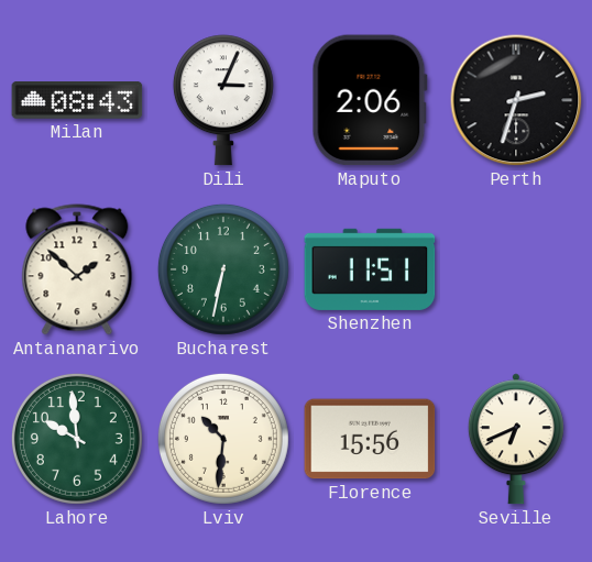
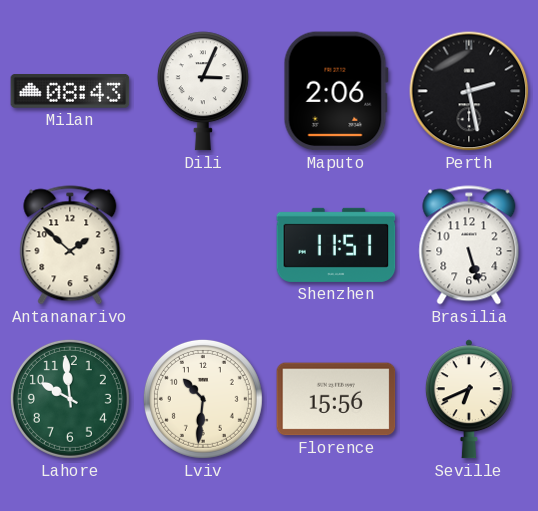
Perth: 2:33 -> 2:28 (469, 91)
Bucharest: 6:32 -> none (223, 269)
Brasilia: none -> 5:27 (469, 245)
